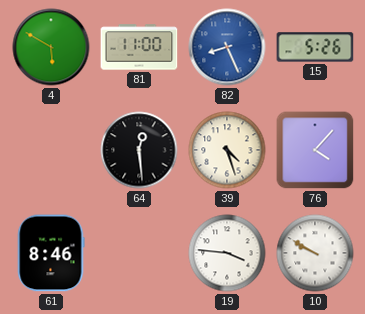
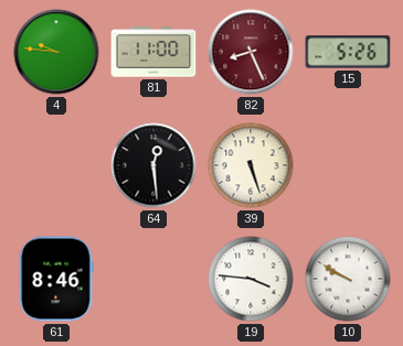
4: 5:50 -> 9:46 (56, 52)
82 dial: blue -> burgundy (251, 52)
39: 4:27 -> 5:27 (251, 165)
76: 4:07 -> none (315, 150)
